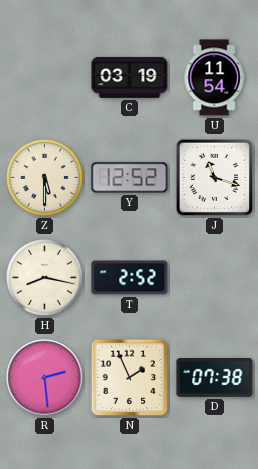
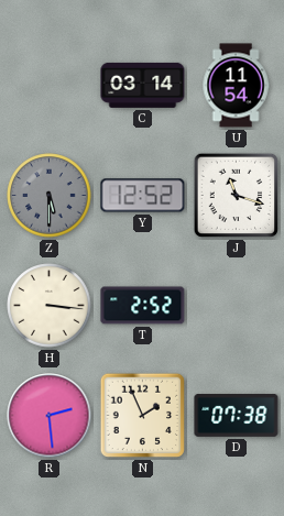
C: 03:19 -> 03:14 (143, 85)
Z dial: cream -> grey (50, 196)
H: 8:17 -> 3:16 (50, 306)
